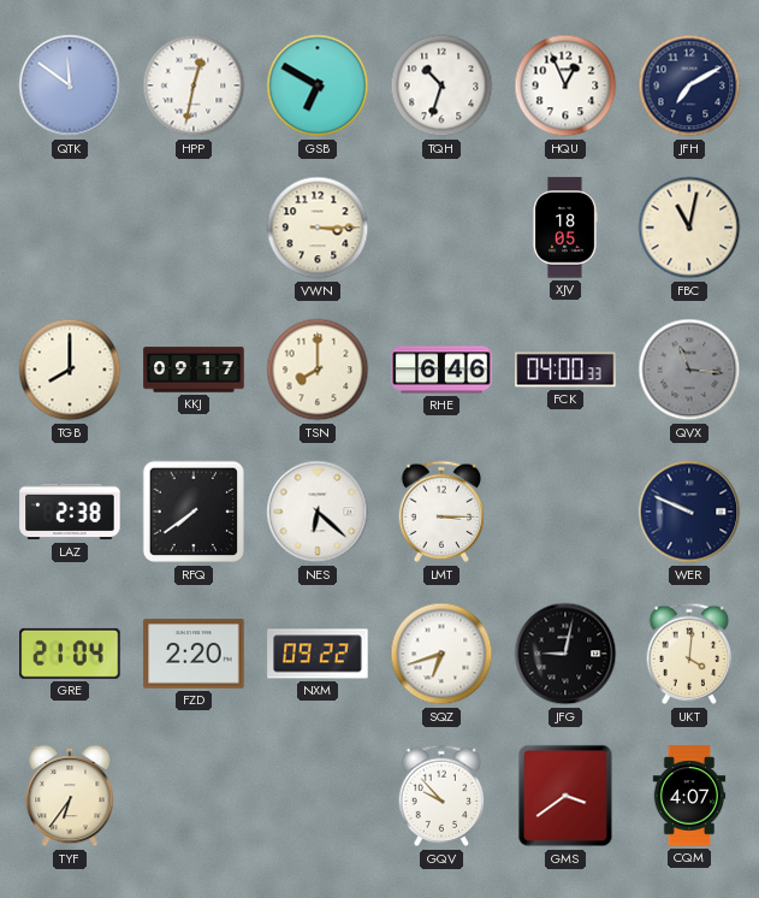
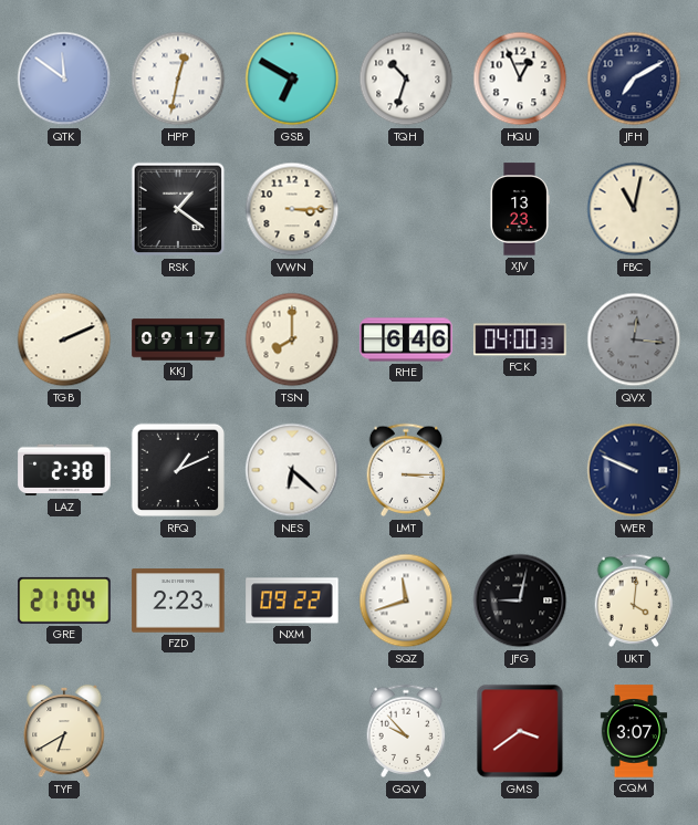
RSK: none -> 1:21 (178, 209)
XJV: 18:05 -> 13:23 (520, 209)
TGB: 8:00 -> 2:11 (64, 340)
QVX: 11:16 -> 12:16 (634, 340)
RFQ: 7:39 -> 1:11 (178, 470)
FZD: 2:20 -> 2:23 (178, 601)
SQZ: 6:42 -> 11:42 (406, 601)
TYF: 6:36 -> 6:40 (64, 731)
CQM: 4:07 -> 3:07 (634, 731)
